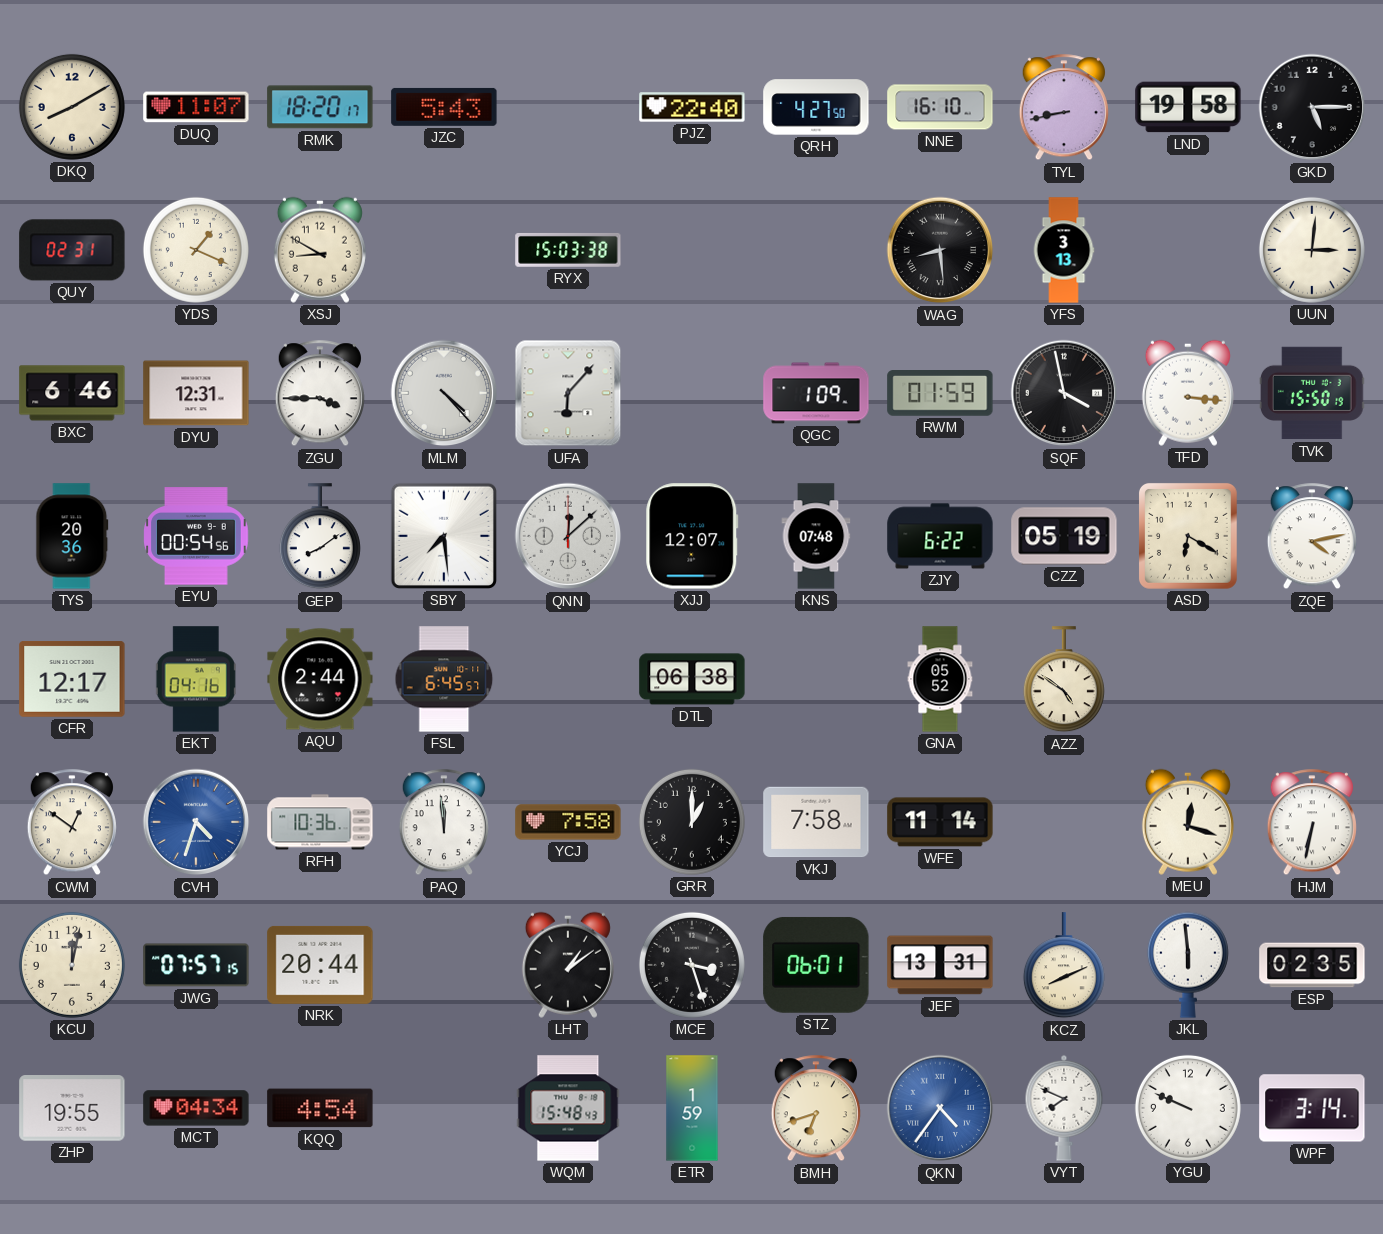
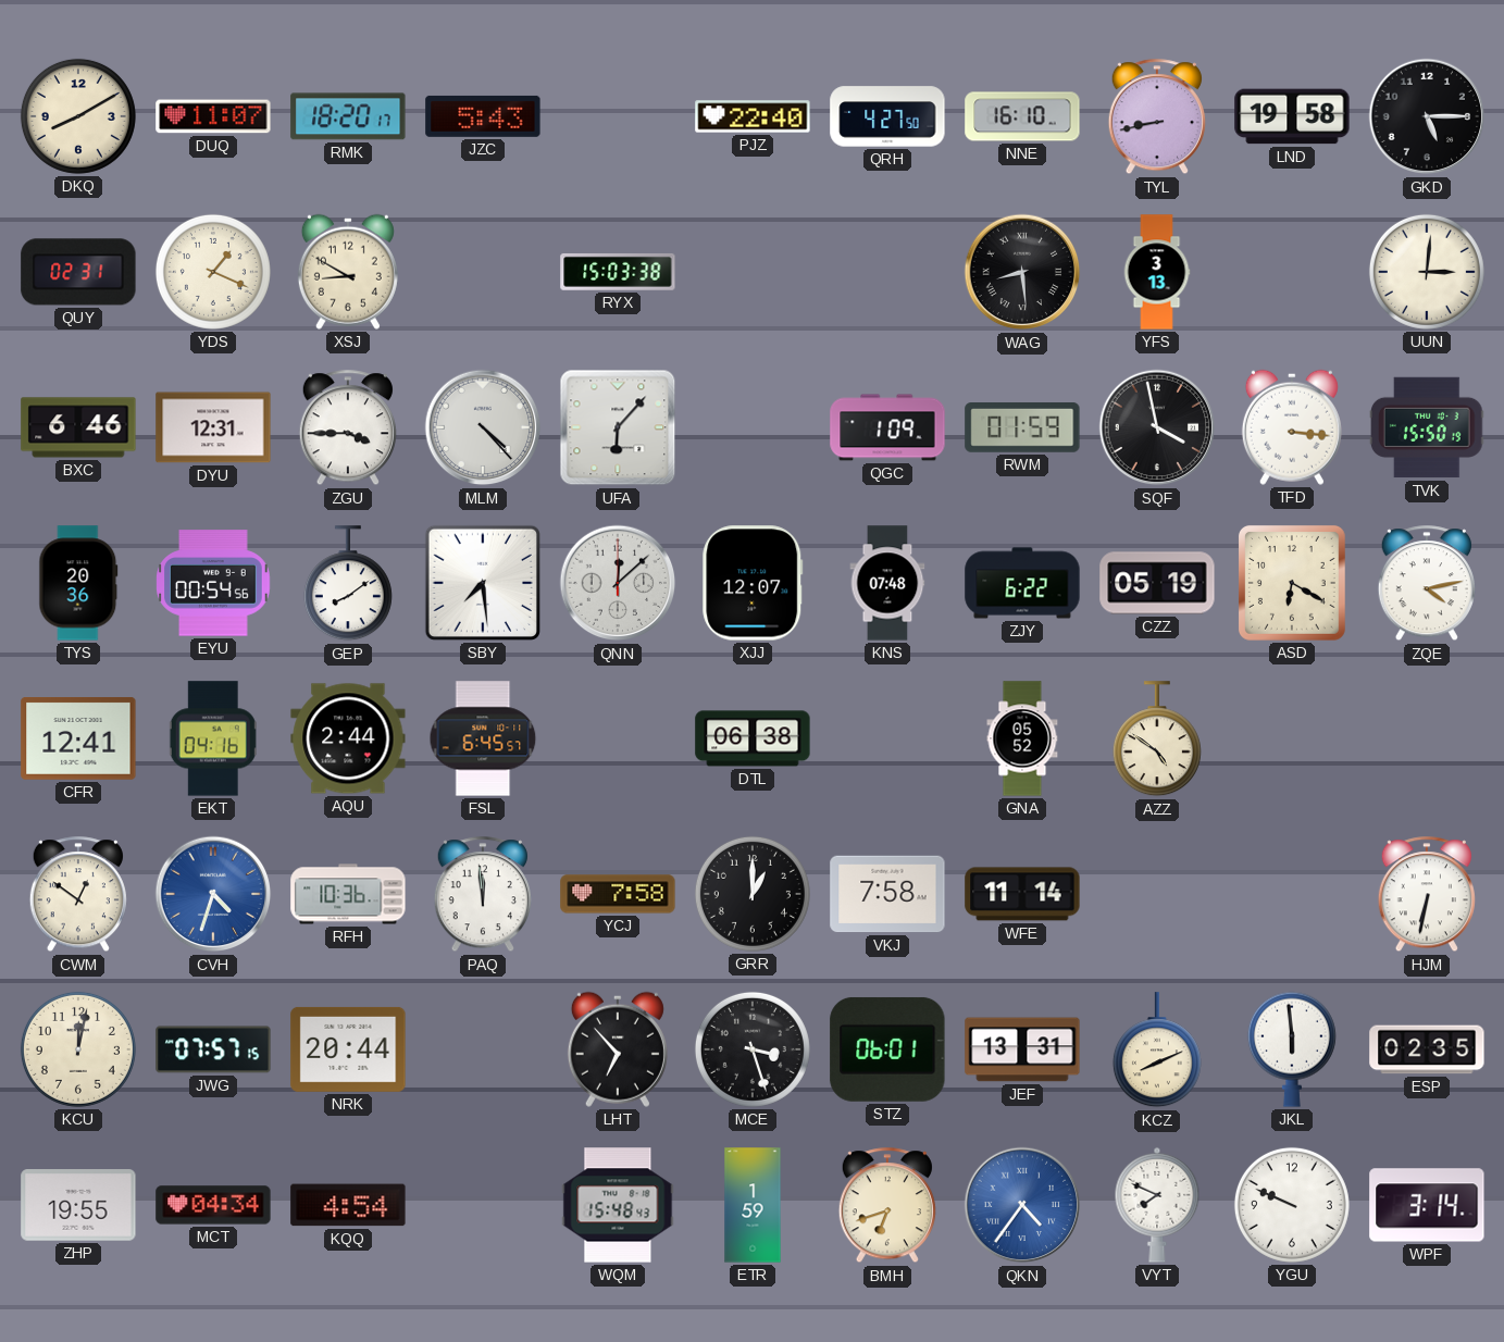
CFR: 12:17 -> 12:41 (78, 740)
MEU: 12:18 -> none (1188, 822)
LHT: 1:09 -> 6:53 (618, 1049)
